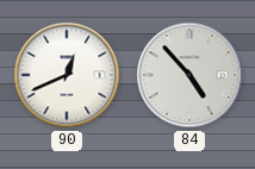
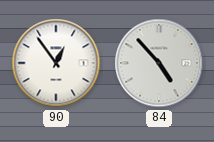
90: 12:41 -> 12:54 (56, 63)
